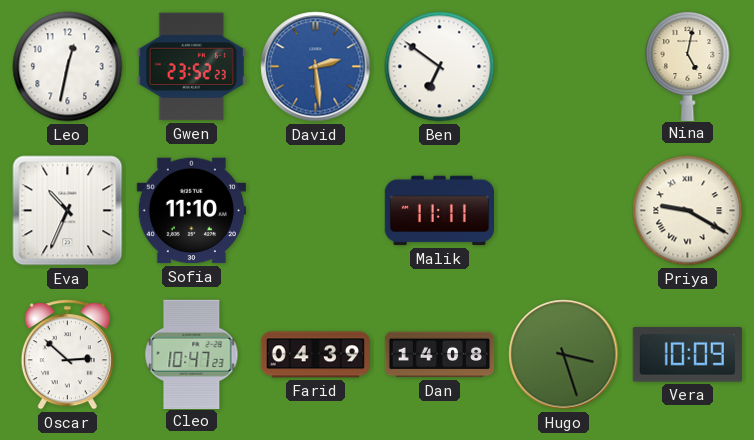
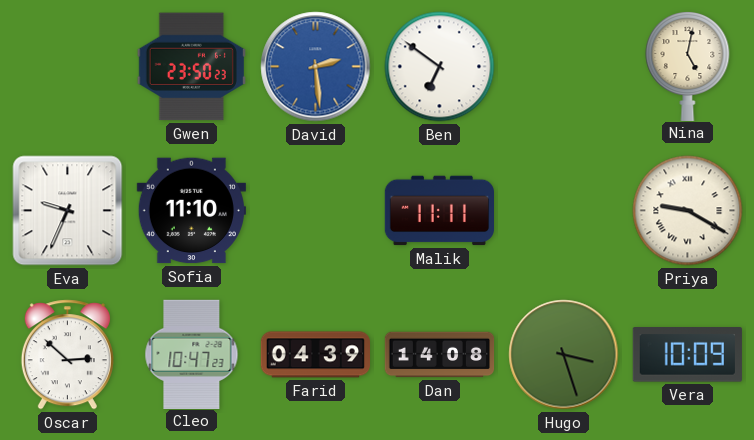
Leo: 12:32 -> none (68, 67)
Gwen: 23:52 -> 23:50 (191, 67)
Eva: 10:34 -> 9:34 (68, 211)
